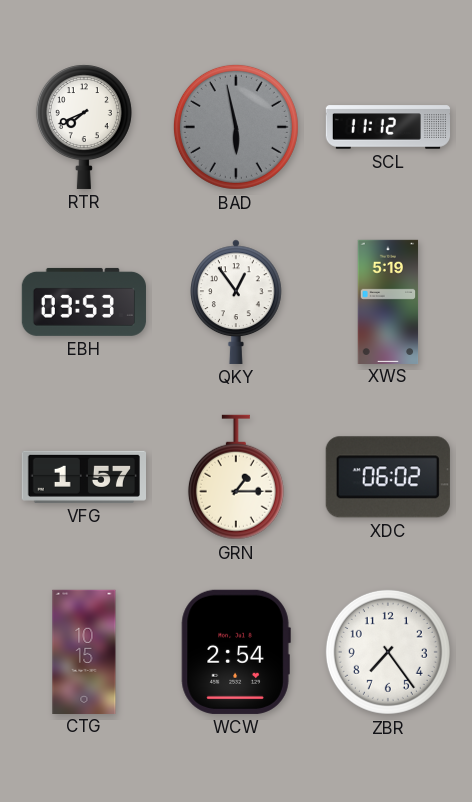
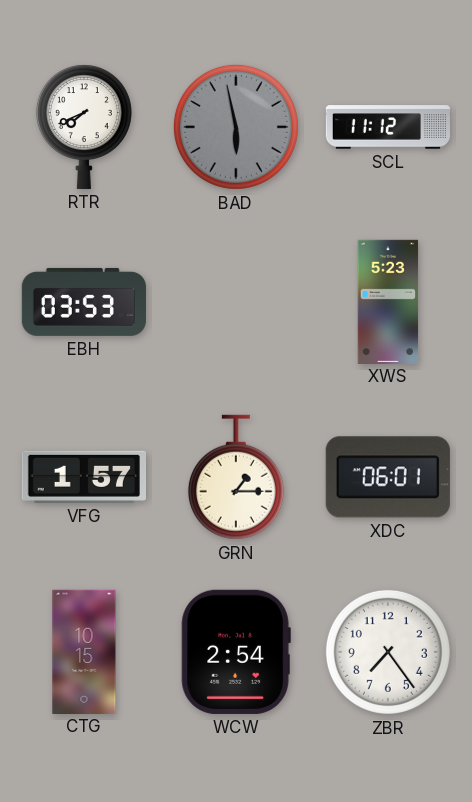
QKY: 12:54 -> none (237, 302)
XWS: 5:19 -> 5:23 (388, 301)
XDC: 06:02 -> 06:01 (388, 477)
